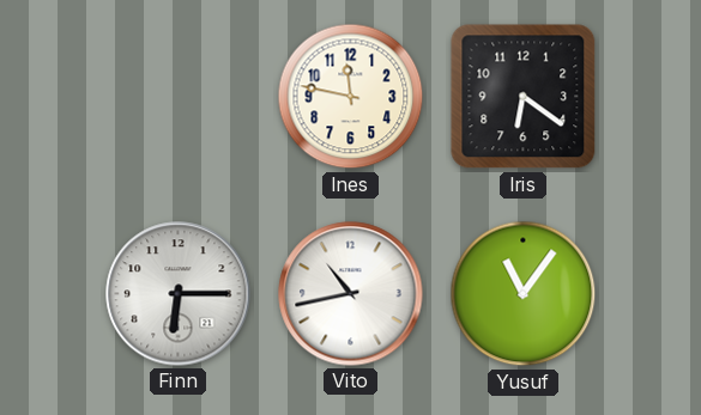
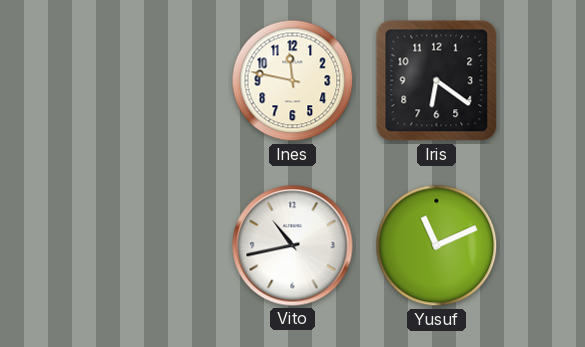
Finn: 6:15 -> none (179, 294)
Yusuf: 11:06 -> 11:11 (437, 246)
